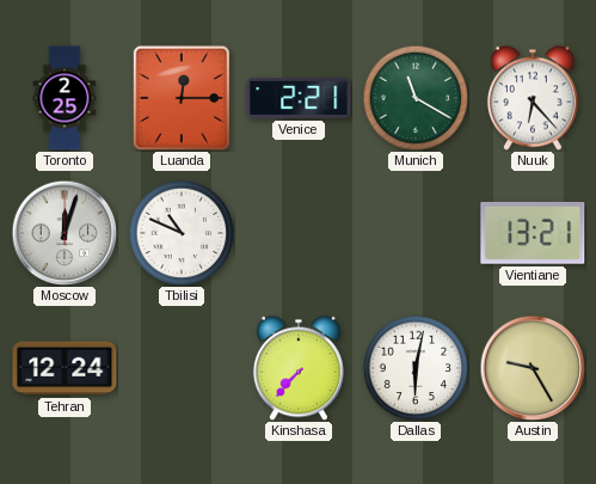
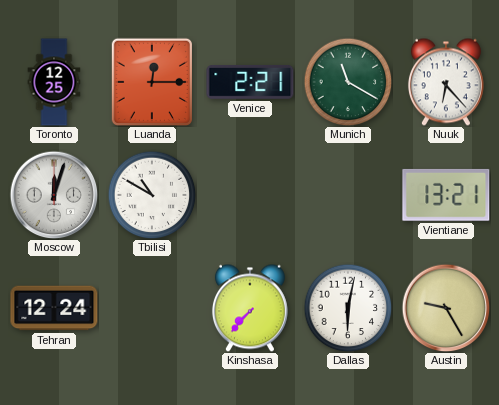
Toronto: 2:25 -> 12:25 (54, 82)
Tbilisi: 10:49 -> 10:50 (152, 195)
